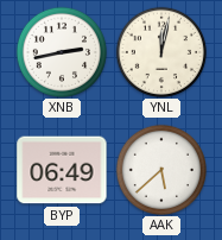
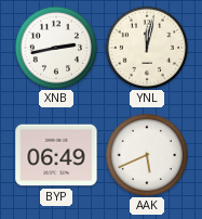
AAK: 5:38 -> 5:41 (146, 154)
